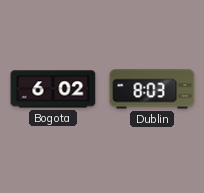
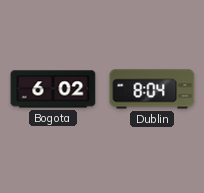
Dublin: 8:03 -> 8:04 (152, 89)
